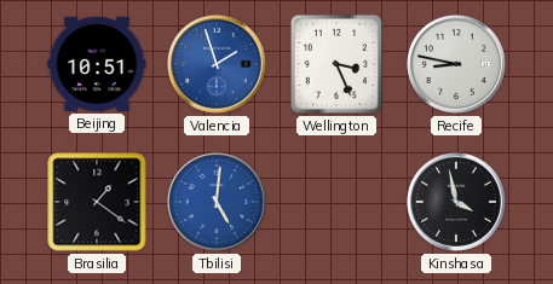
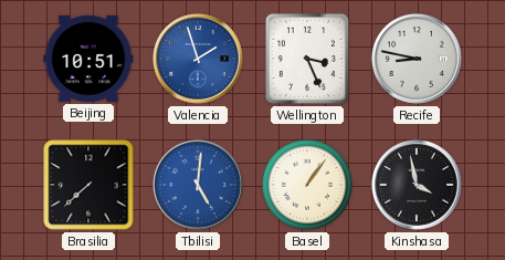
Brasilia: 1:21 -> 7:38 (88, 185)
Basel: none -> 1:06 (307, 185)
